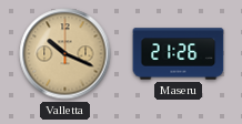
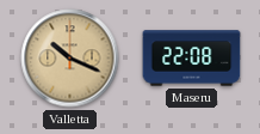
Maseru: 21:26 -> 22:08 (192, 59)
